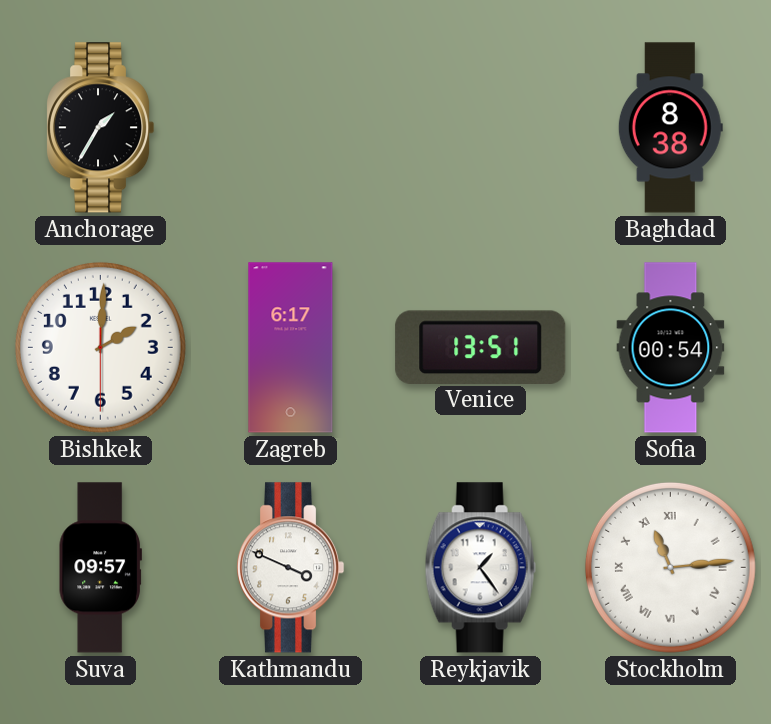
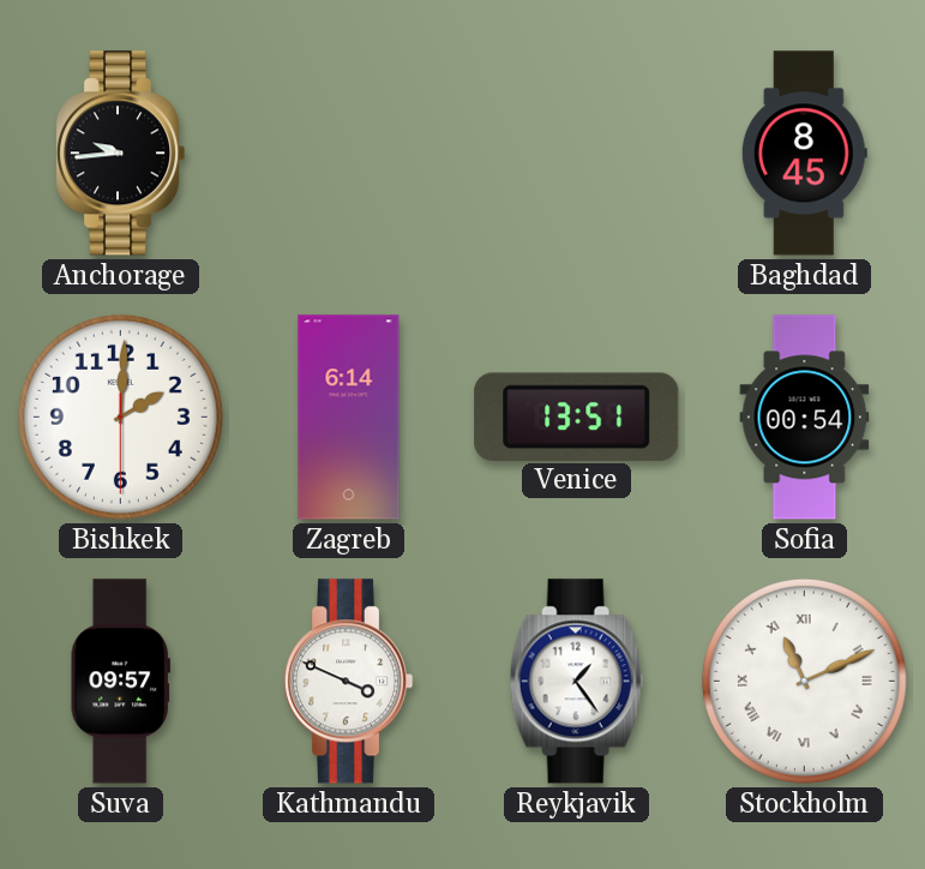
Anchorage: 1:35 -> 9:44 (120, 154)
Baghdad: 8:38 -> 8:45 (804, 154)
Zagreb: 6:17 -> 6:14 (349, 418)
Stockholm: 11:14 -> 11:11 (804, 681)
